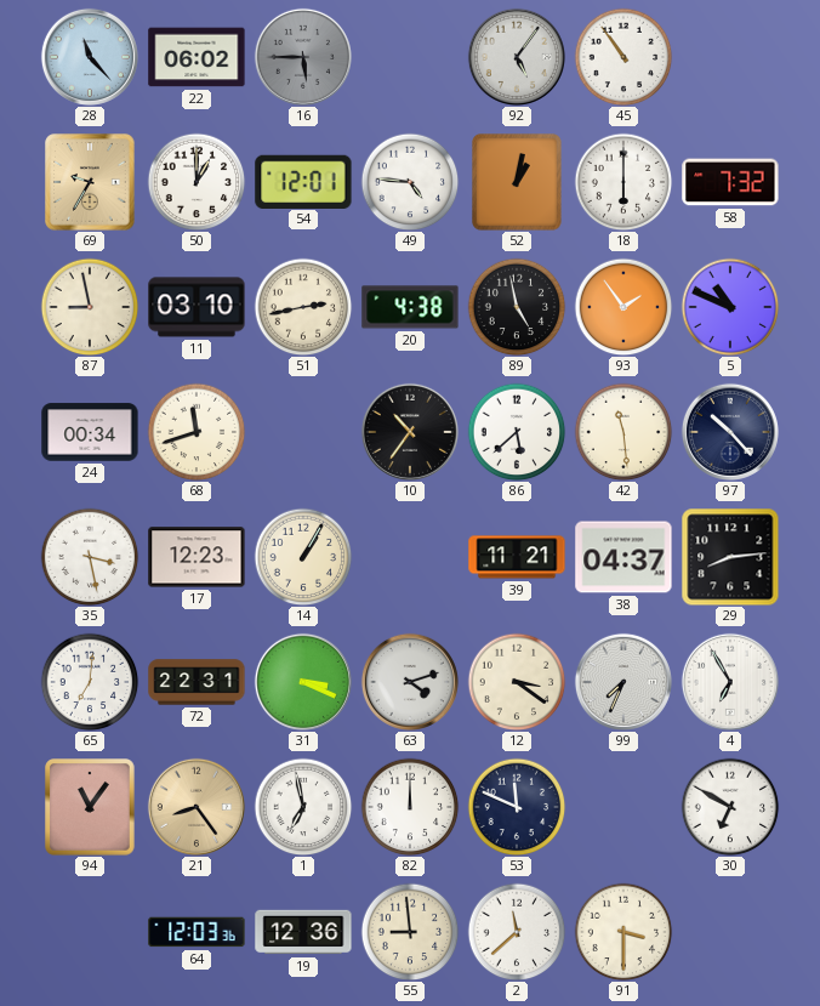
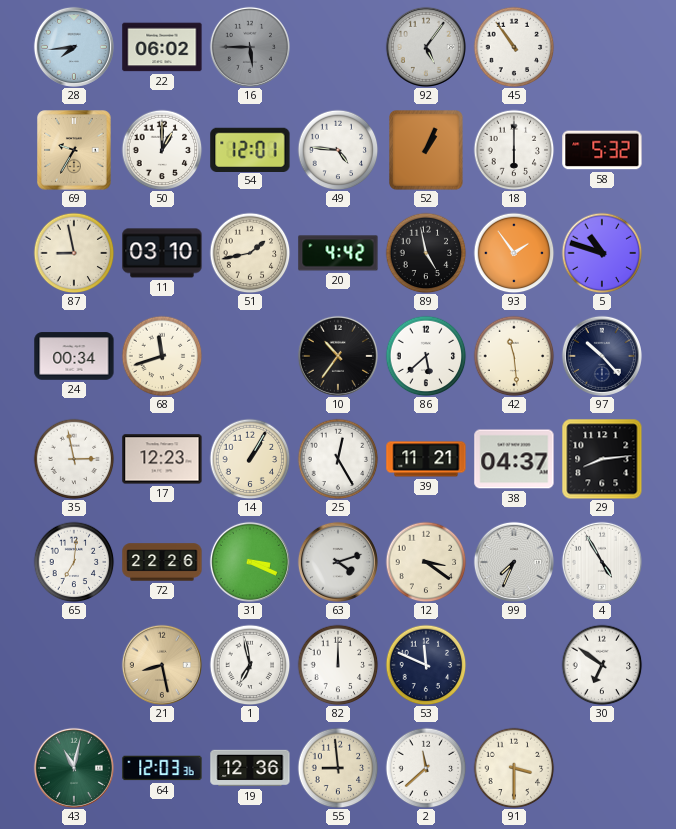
28: 11:23 -> 7:44 (74, 47)
52: 1:02 -> 1:04 (426, 150)
58: 7:32 -> 5:32 (602, 150)
51: 2:43 -> 1:43 (250, 253)
20: 4:38 -> 4:42 (338, 253)
5: 10:49 -> 10:48 (602, 253)
35: 3:28 -> 2:58 (74, 459)
25: none -> 12:25 (338, 459)
72: 22:31 -> 22:26 (162, 562)
4: 6:55 -> 4:55 (602, 562)
94: 11:06 -> none (90, 807)
21: 8:24 -> 8:28 (162, 665)
30: 6:50 -> 6:51 (602, 665)
43: none -> 11:02 (74, 768)
